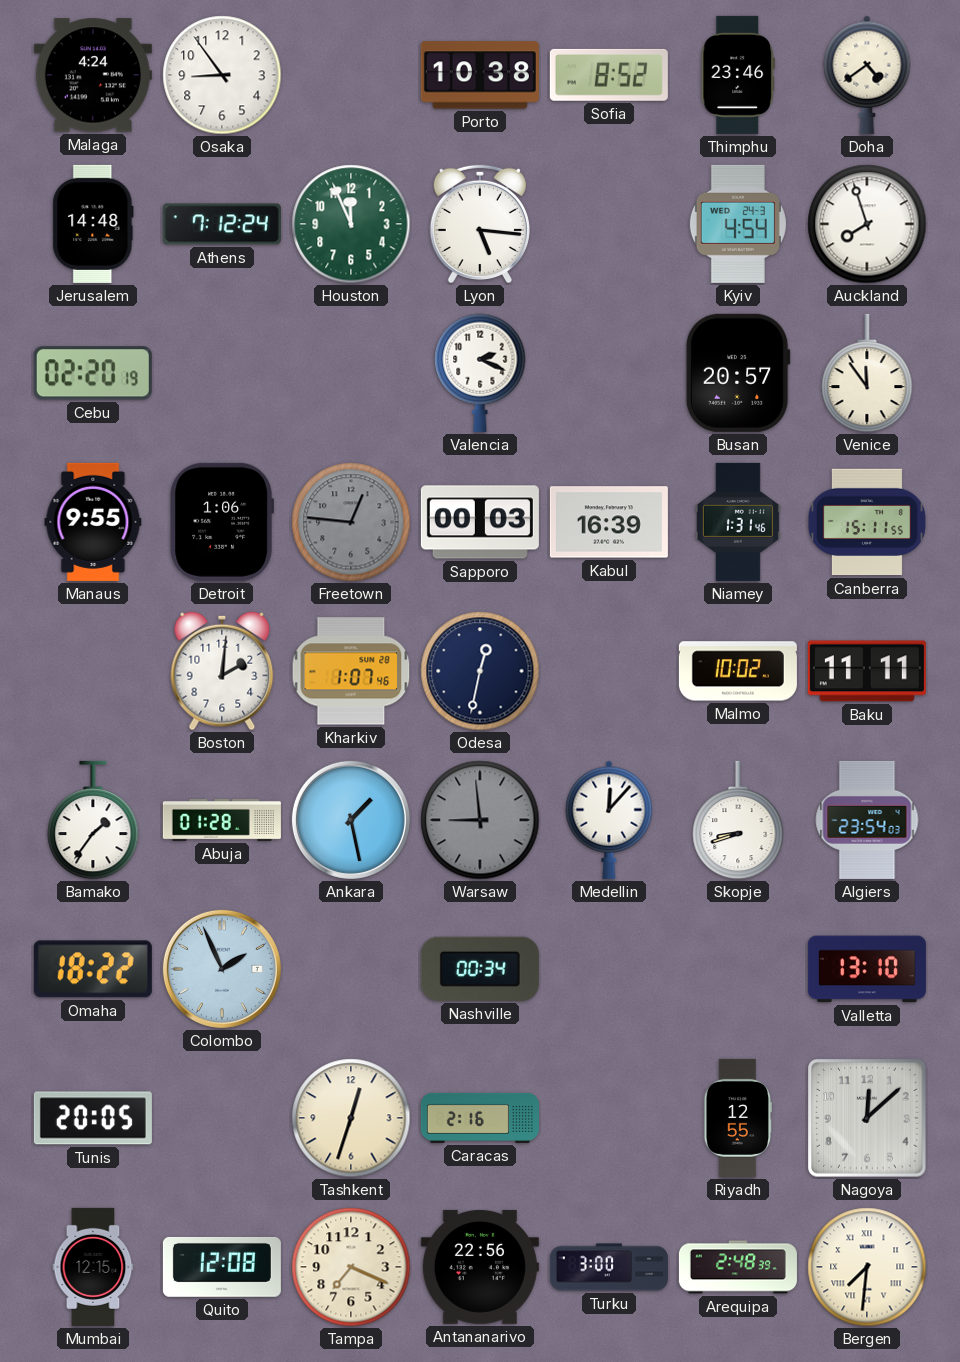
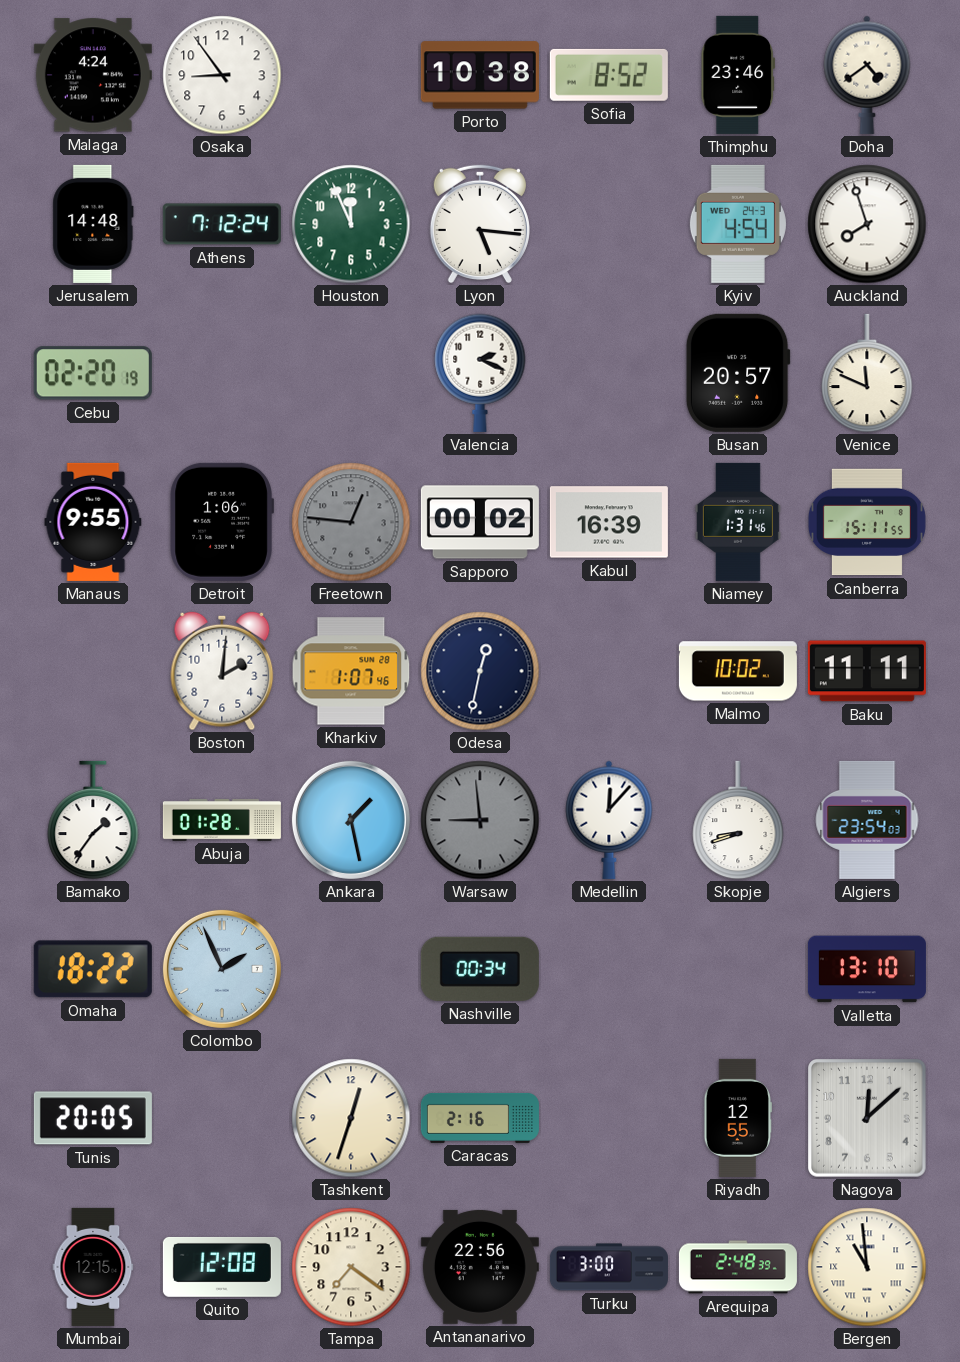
Venice: 11:54 -> 11:49 (867, 373)
Sapporo: 00:03 -> 00:02 (480, 522)
Tampa: 7:19 -> 7:21 (351, 1267)
Bergen: 7:31 -> 10:59 (867, 1267)
